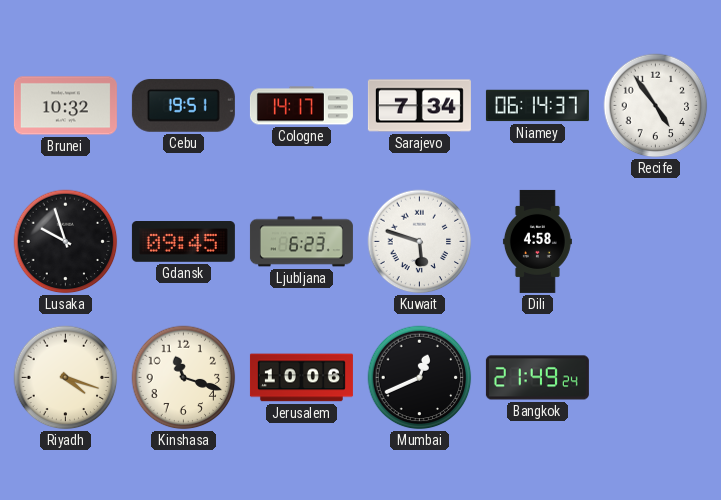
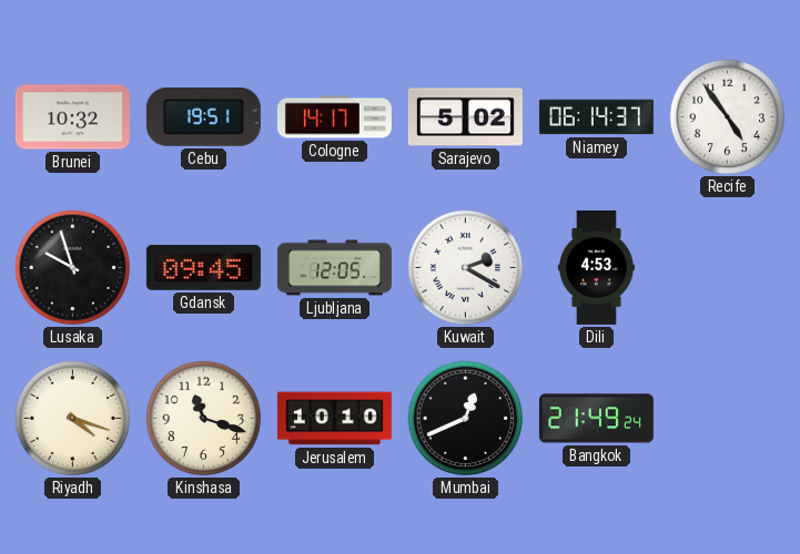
Sarajevo: 7:34 -> 5:02 (465, 117)
Ljubljana: 6:23 -> 12:05 (334, 268)
Kuwait: 5:48 -> 2:20 (466, 268)
Dili: 4:58 -> 4:53 (596, 267)
Jerusalem: 10:06 -> 10:10 (334, 419)
